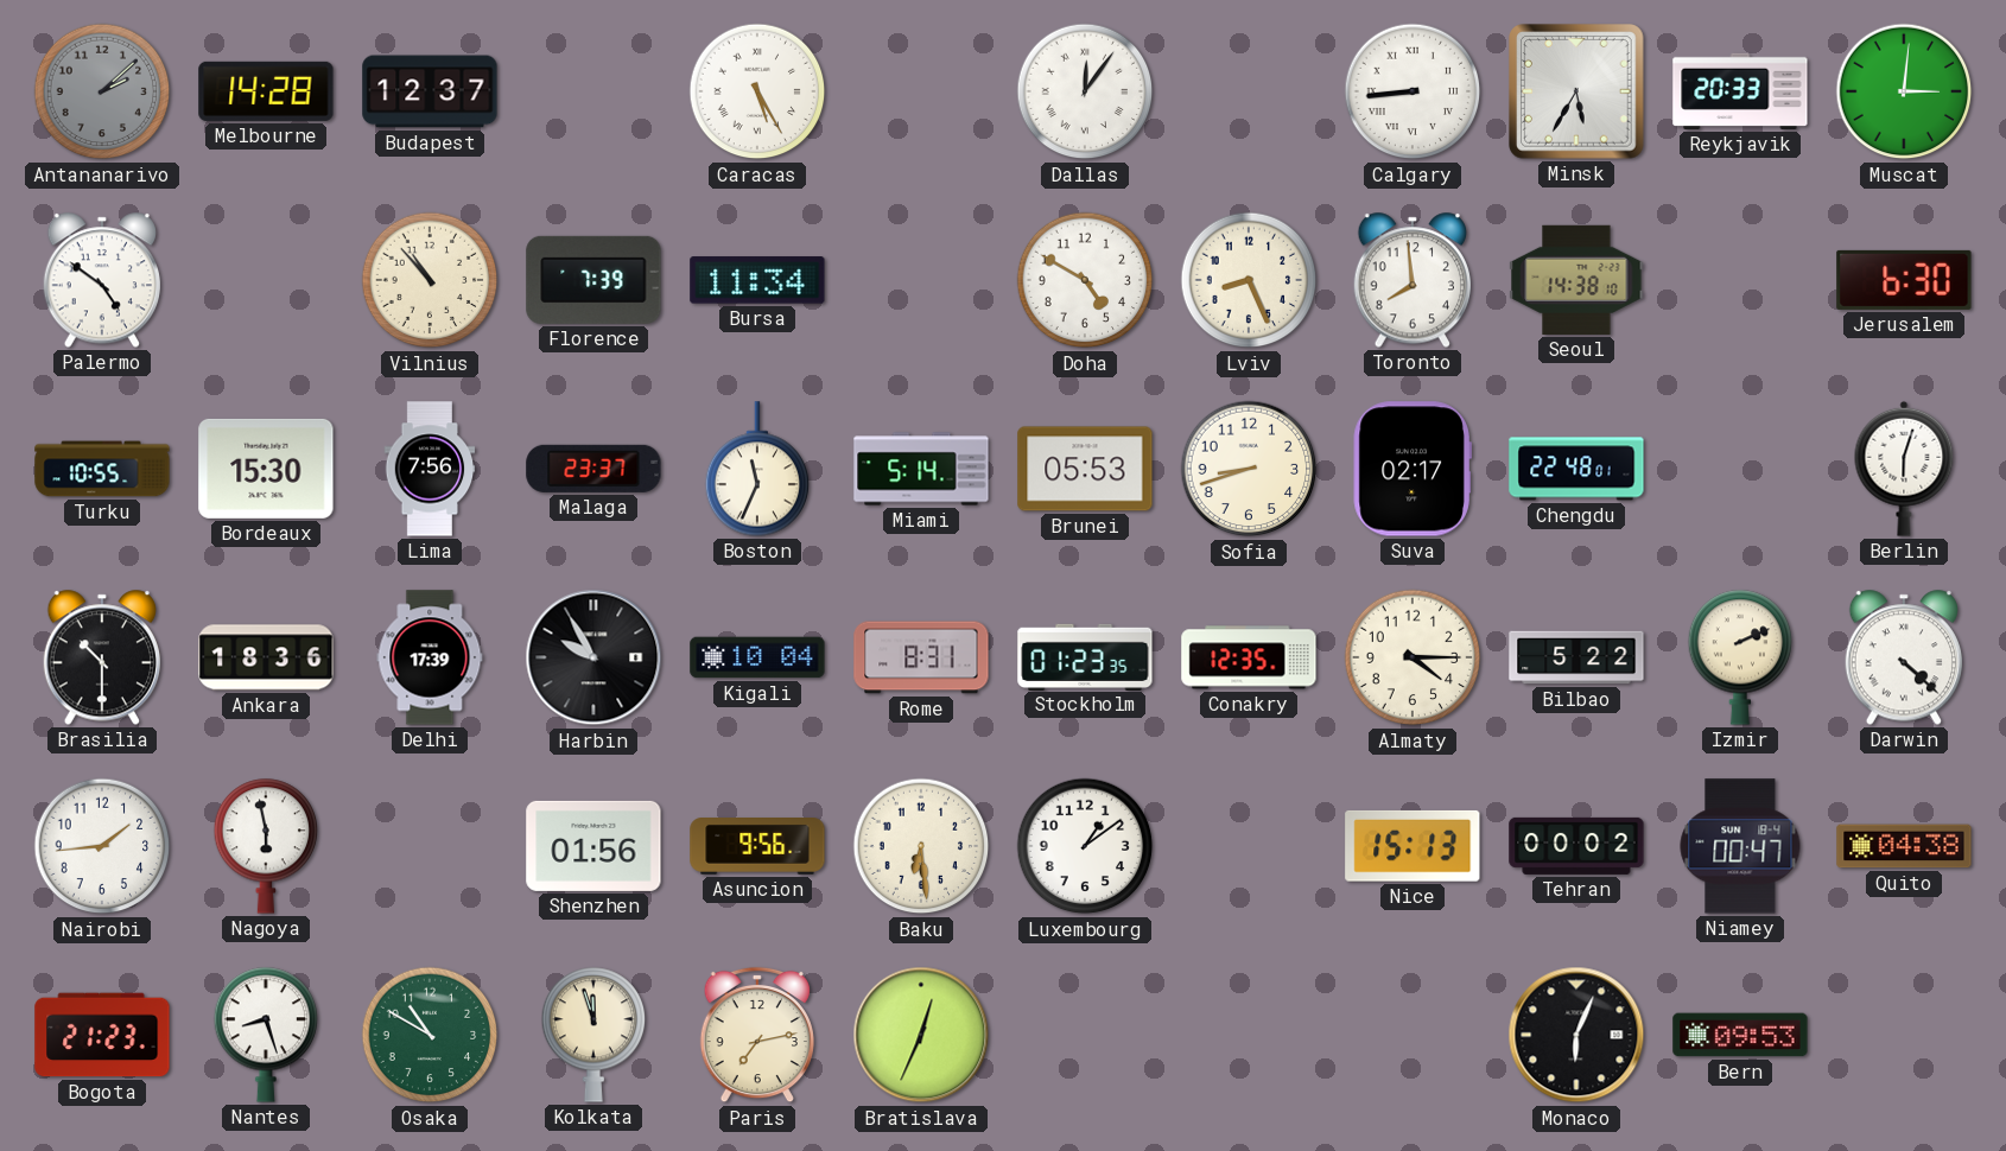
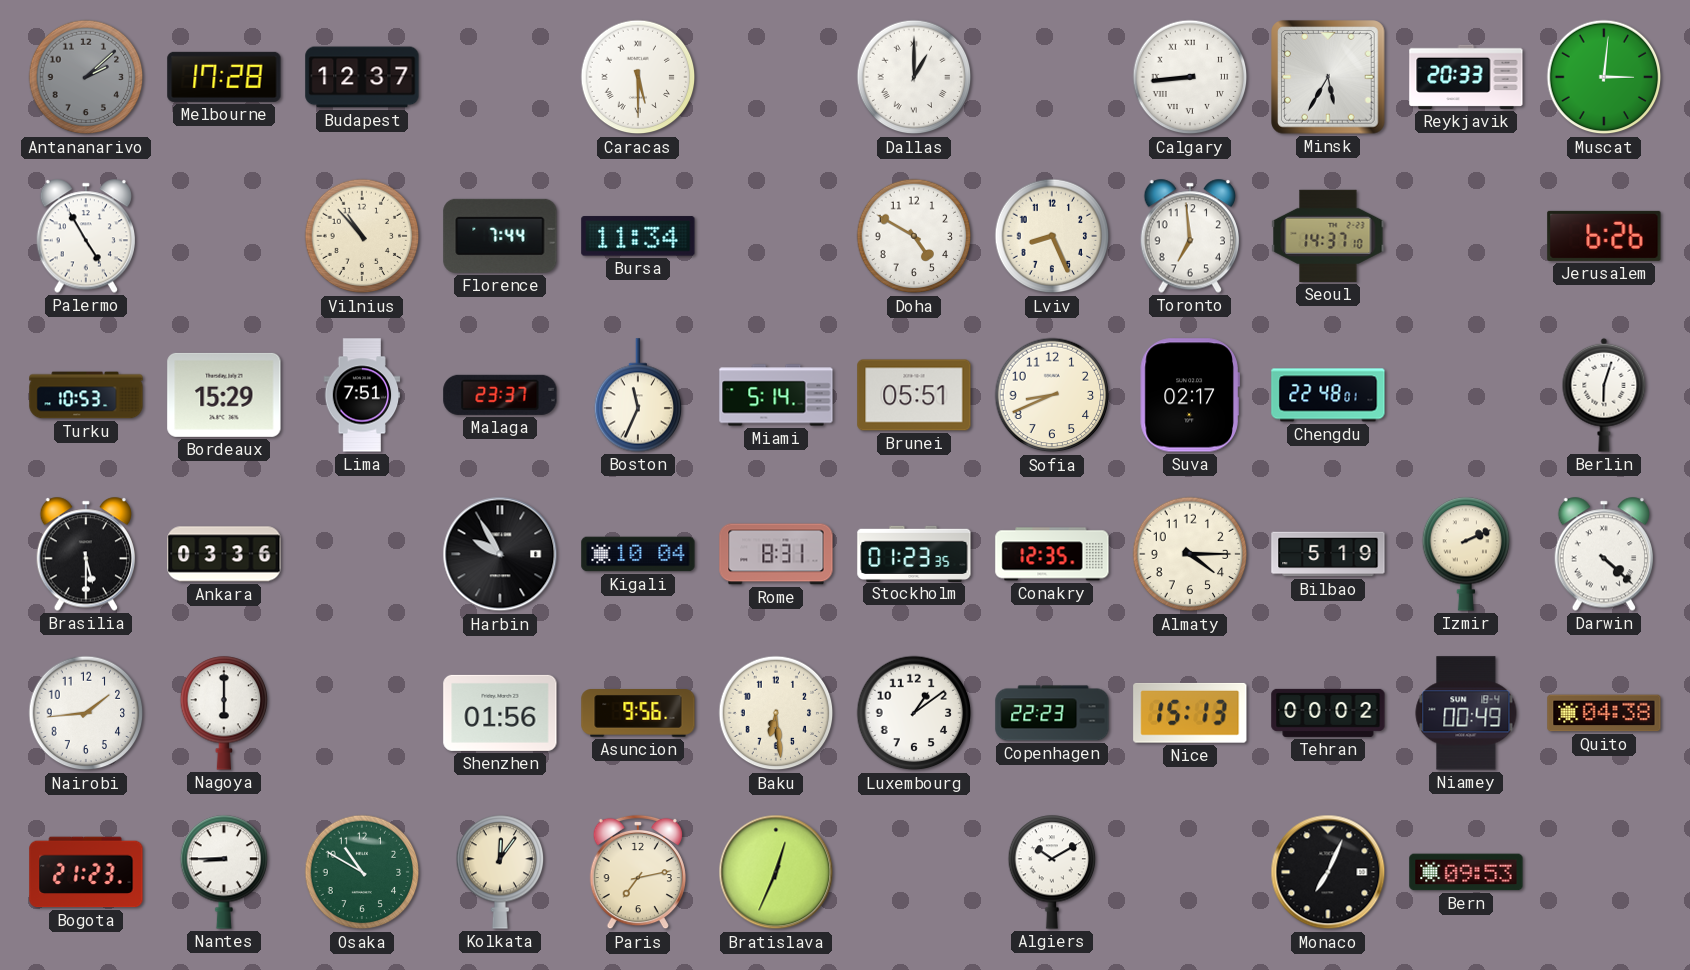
Melbourne: 14:28 -> 17:28 (224, 77)
Caracas: 5:25 -> 5:30 (638, 77)
Dallas: 12:06 -> 1:00 (914, 77)
Palermo: 4:51 -> 4:55 (85, 236)
Florence: 7:39 -> 7:44 (500, 236)
Toronto: 7:59 -> 6:59 (1189, 236)
Seoul: 14:38 -> 14:37 (1328, 236)
Jerusalem: 6:30 -> 6:26 (1604, 236)
Turku: 10:55 -> 10:53 (86, 395)
Bordeaux: 15:30 -> 15:29 (224, 395)
Lima: 7:56 -> 7:51 (362, 395)
Brunei: 05:53 -> 05:51 (914, 395)
Sofia: 8:42 -> 8:41 (1052, 395)
Brasilia: 10:30 -> 5:30 (85, 554)
Ankara: 18:36 -> 03:36 (224, 554)
Delhi: 17:39 -> none (430, 657)
Bilbao: 5:22 -> 5:19 (1328, 554)
Nagoya: 5:58 -> 6:00 (224, 713)
Copenhagen: none -> 22:23 (1052, 713)
Niamey: 00:47 -> 00:49 (1466, 713)
Nantes: 8:27 -> 8:45 (224, 872)
Kolkata: 11:57 -> 12:06 (500, 872)
Algiers: none -> 10:10 (1052, 872)
Monaco: 6:04 -> 7:04 (1328, 872)
